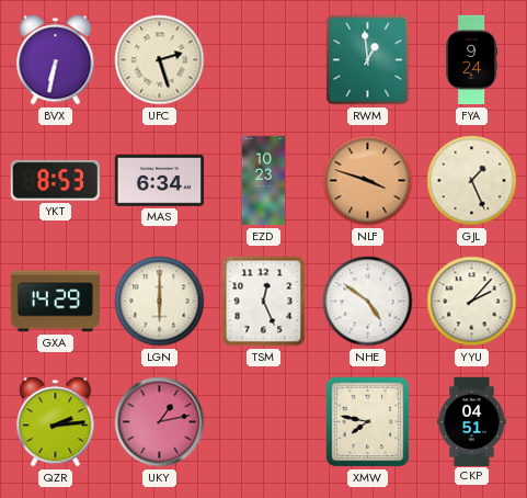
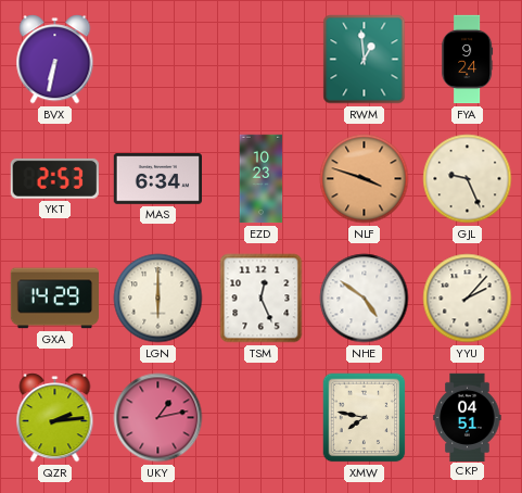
UFC: 2:27 -> none (160, 60)
YKT: 8:53 -> 2:53 (54, 178)
GJL: 1:26 -> 9:26 (468, 179)
